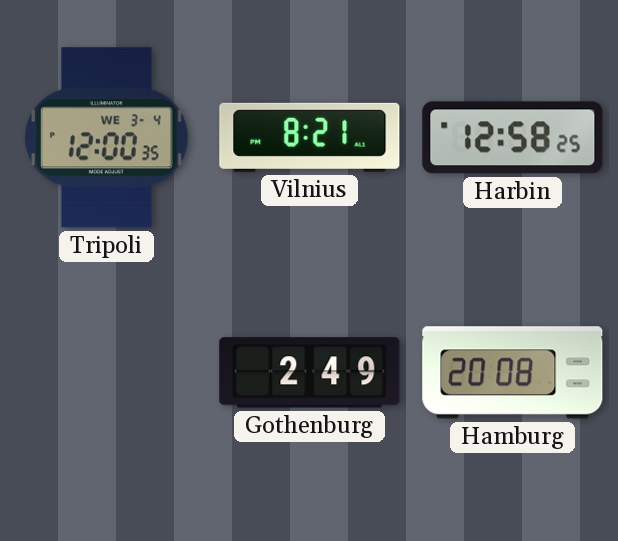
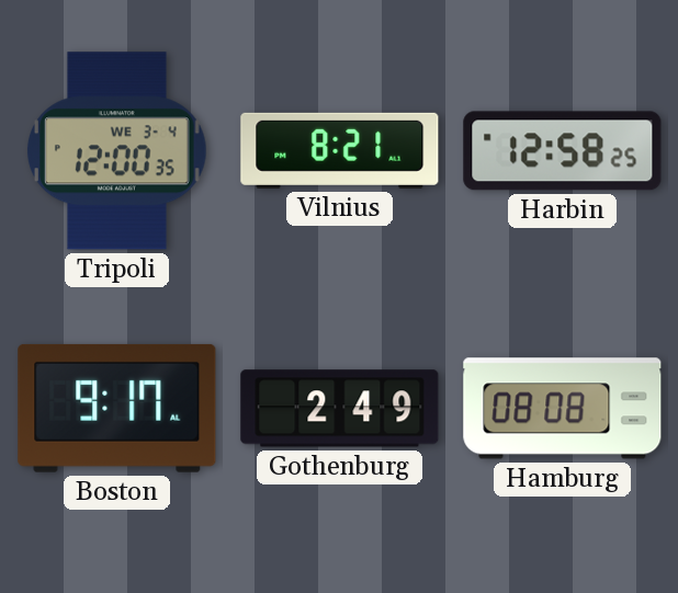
Boston: none -> 9:17 (117, 408)
Hamburg: 20:08 -> 08:08 (563, 409)
